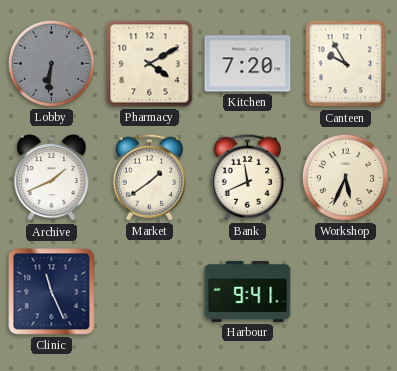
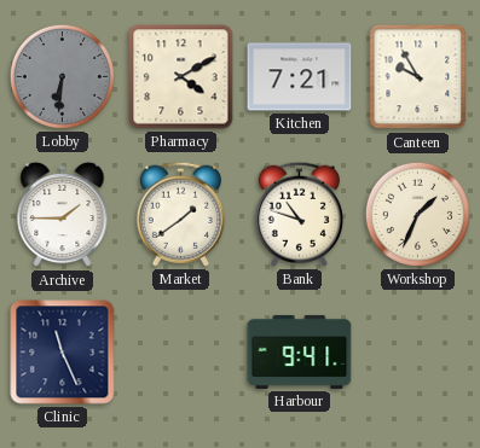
Kitchen: 7:20 -> 7:21 (300, 77)
Archive: 1:41 -> 1:45 (63, 215)
Bank: 11:41 -> 10:48 (299, 214)
Workshop: 5:34 -> 1:34 (417, 214)
